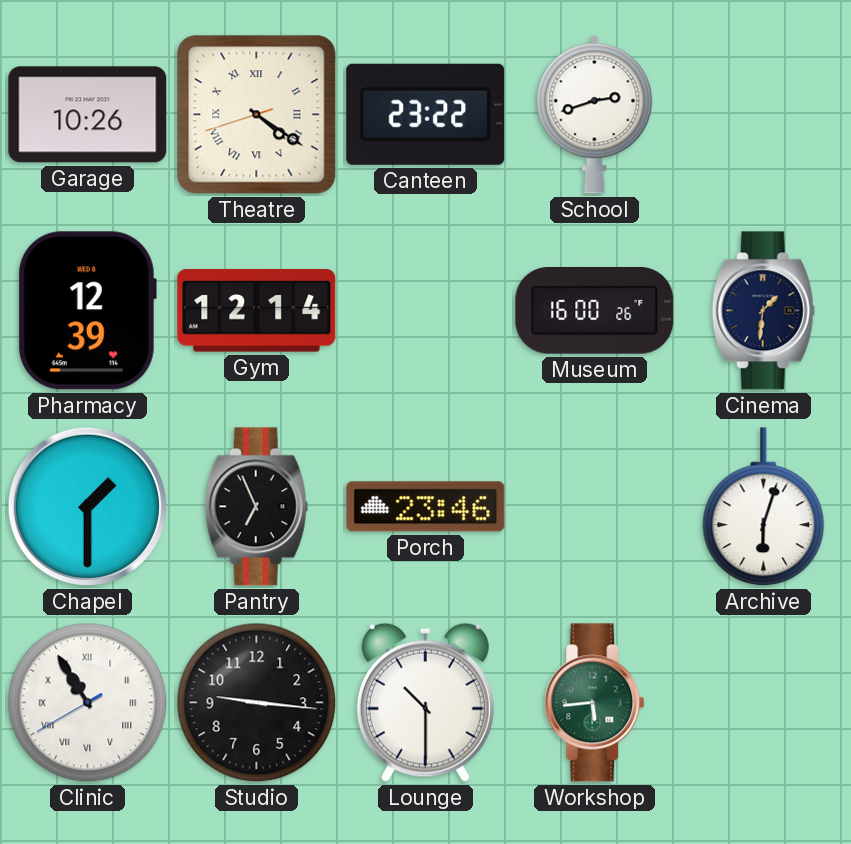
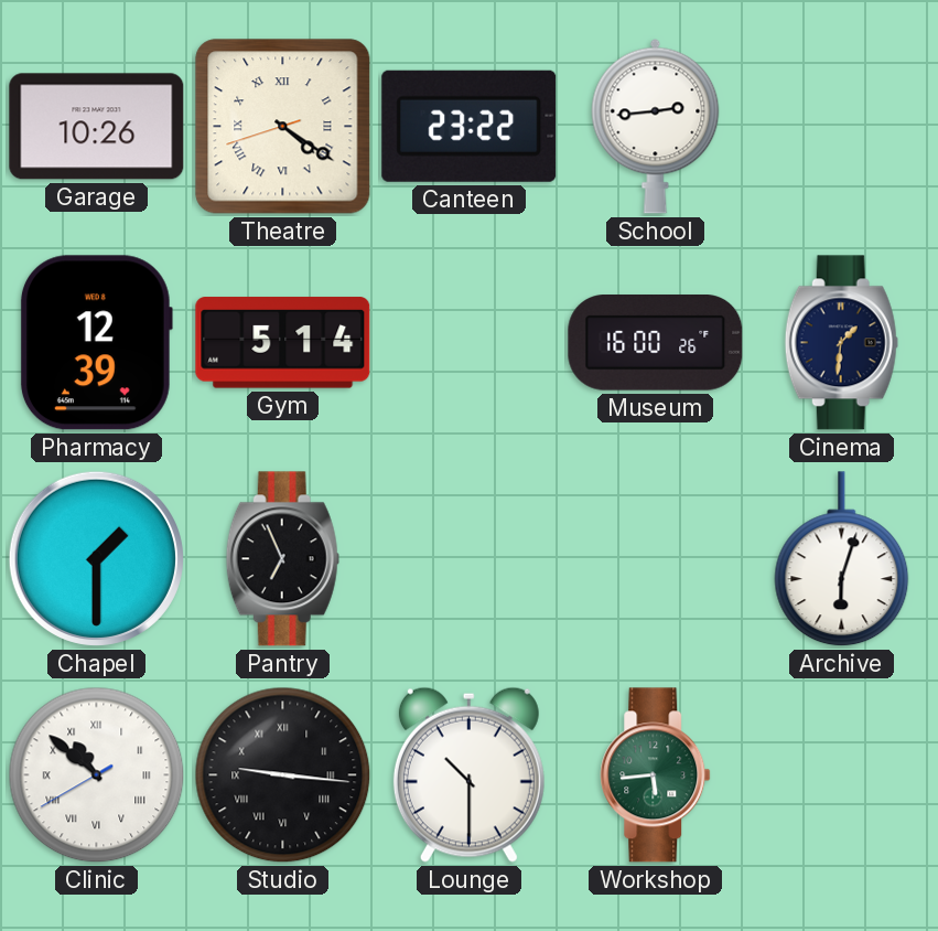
School: 2:42 -> 2:44 (656, 126)
Gym: 12:14 -> 5:14 (283, 343)
Porch: 23:46 -> none (426, 507)
Clinic: 10:54 -> 10:51 (97, 775)
Studio numerals: Arabic -> Roman (283, 775)
